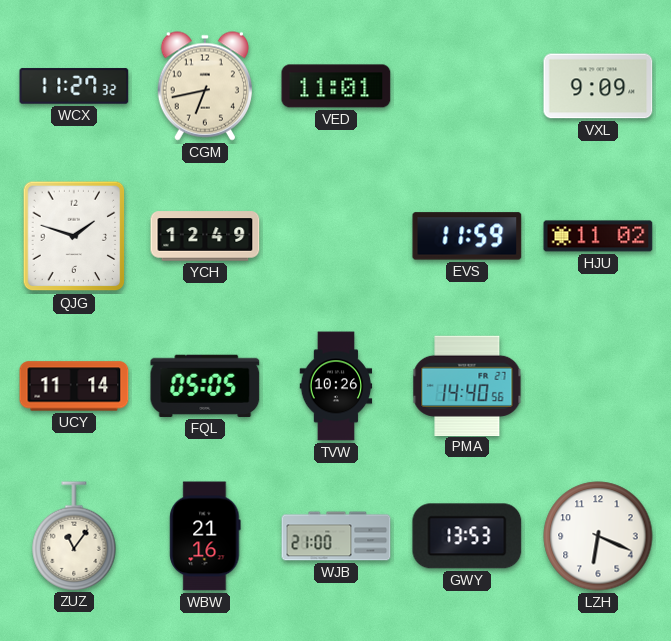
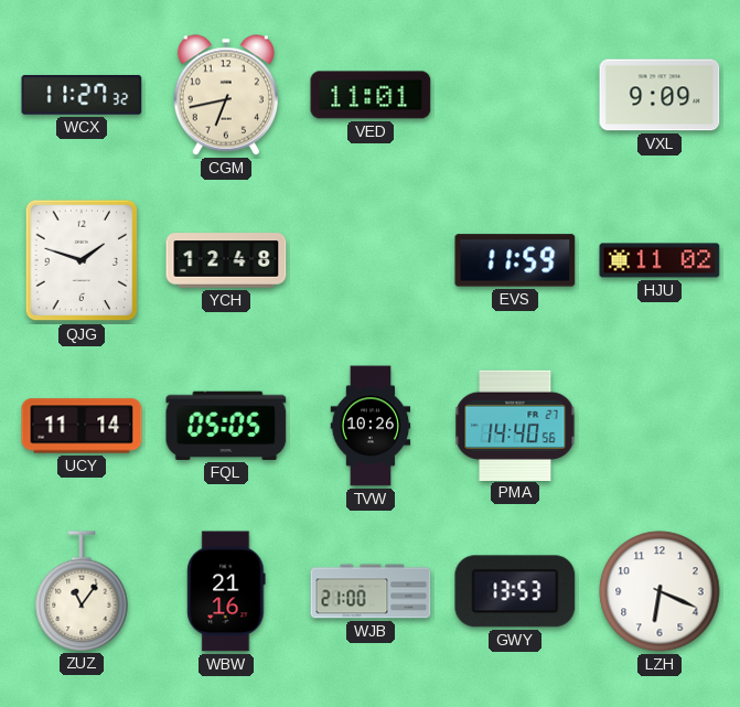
YCH: 12:49 -> 12:48 (226, 260)
